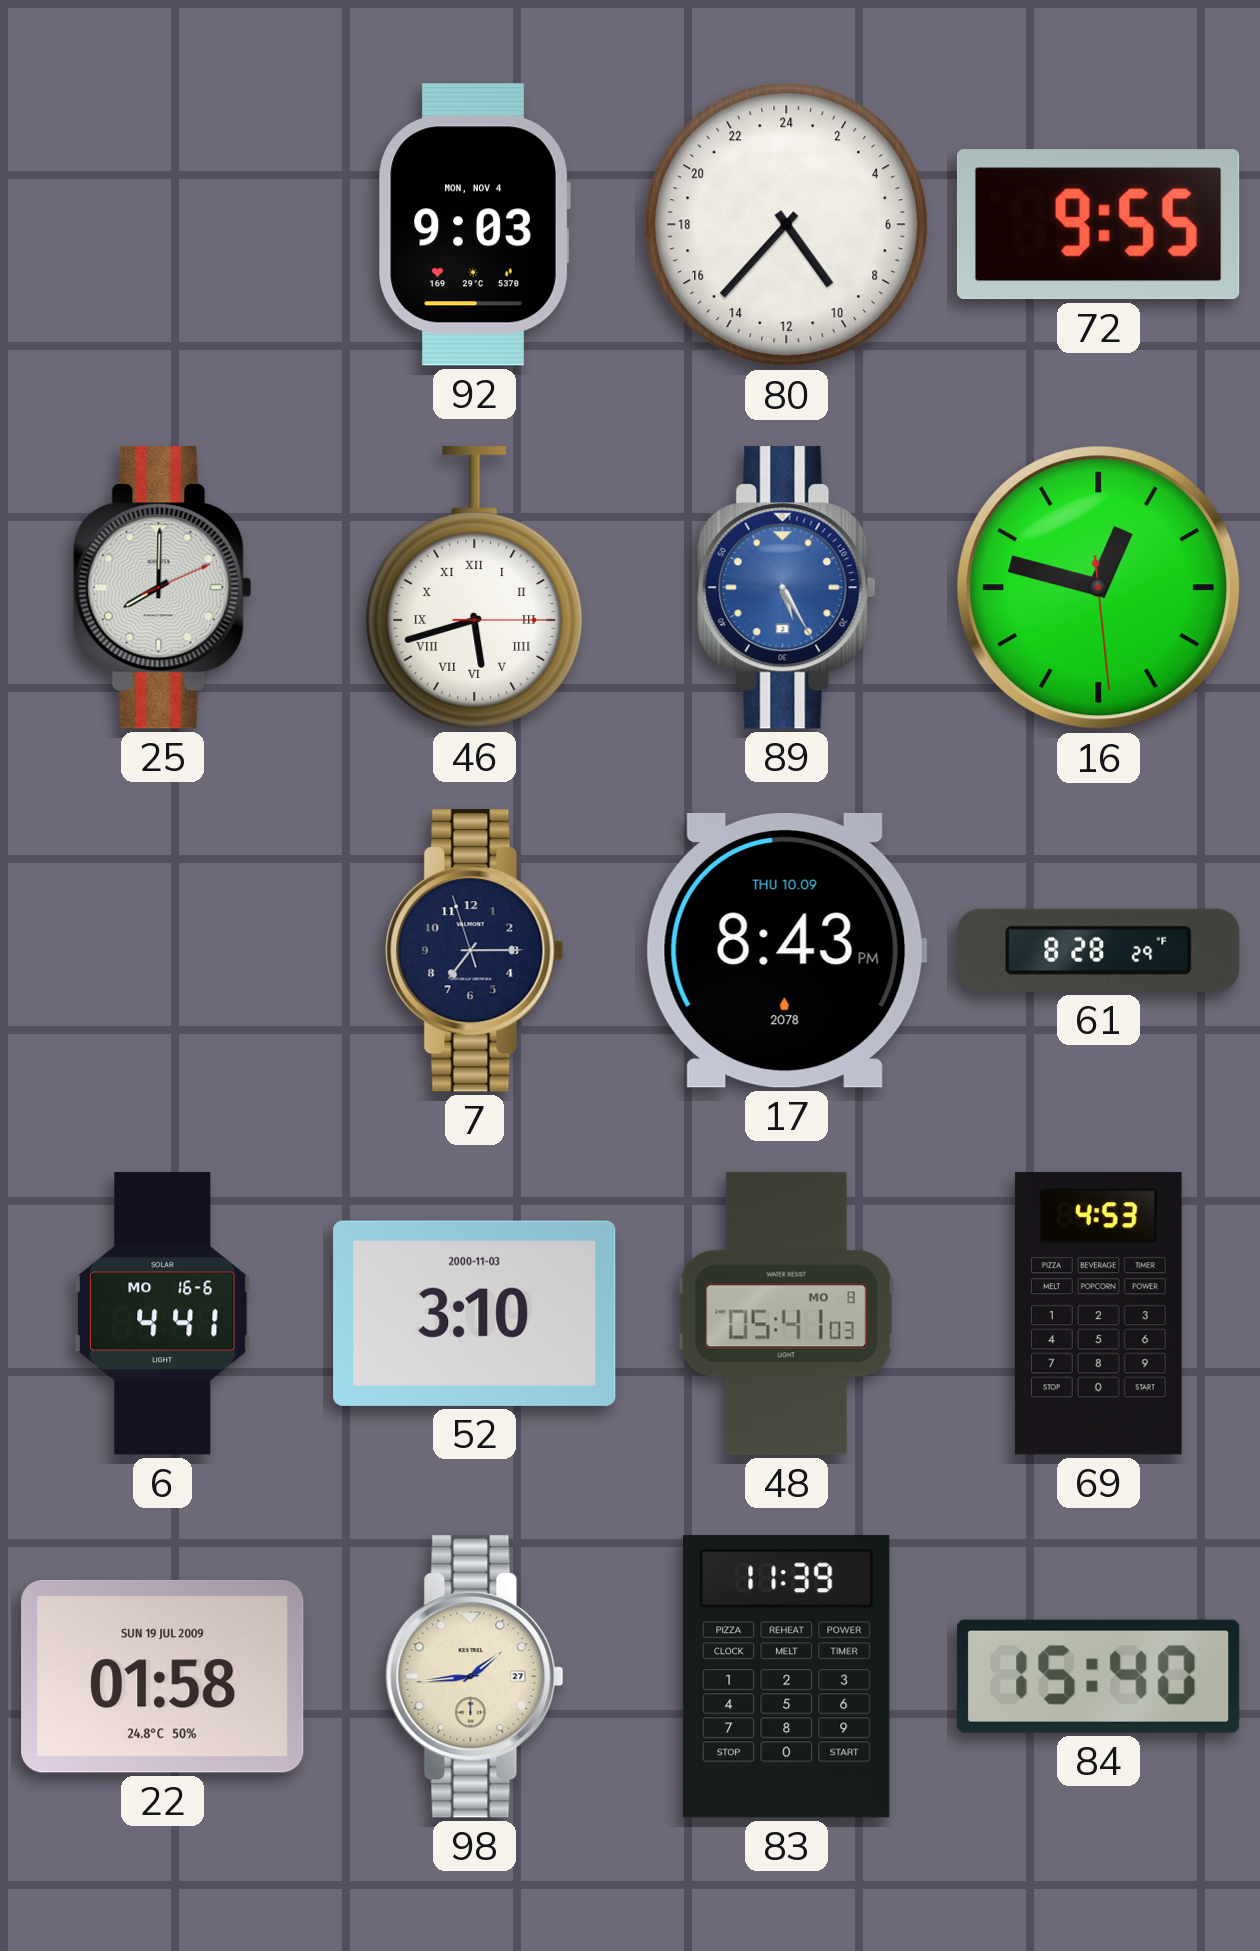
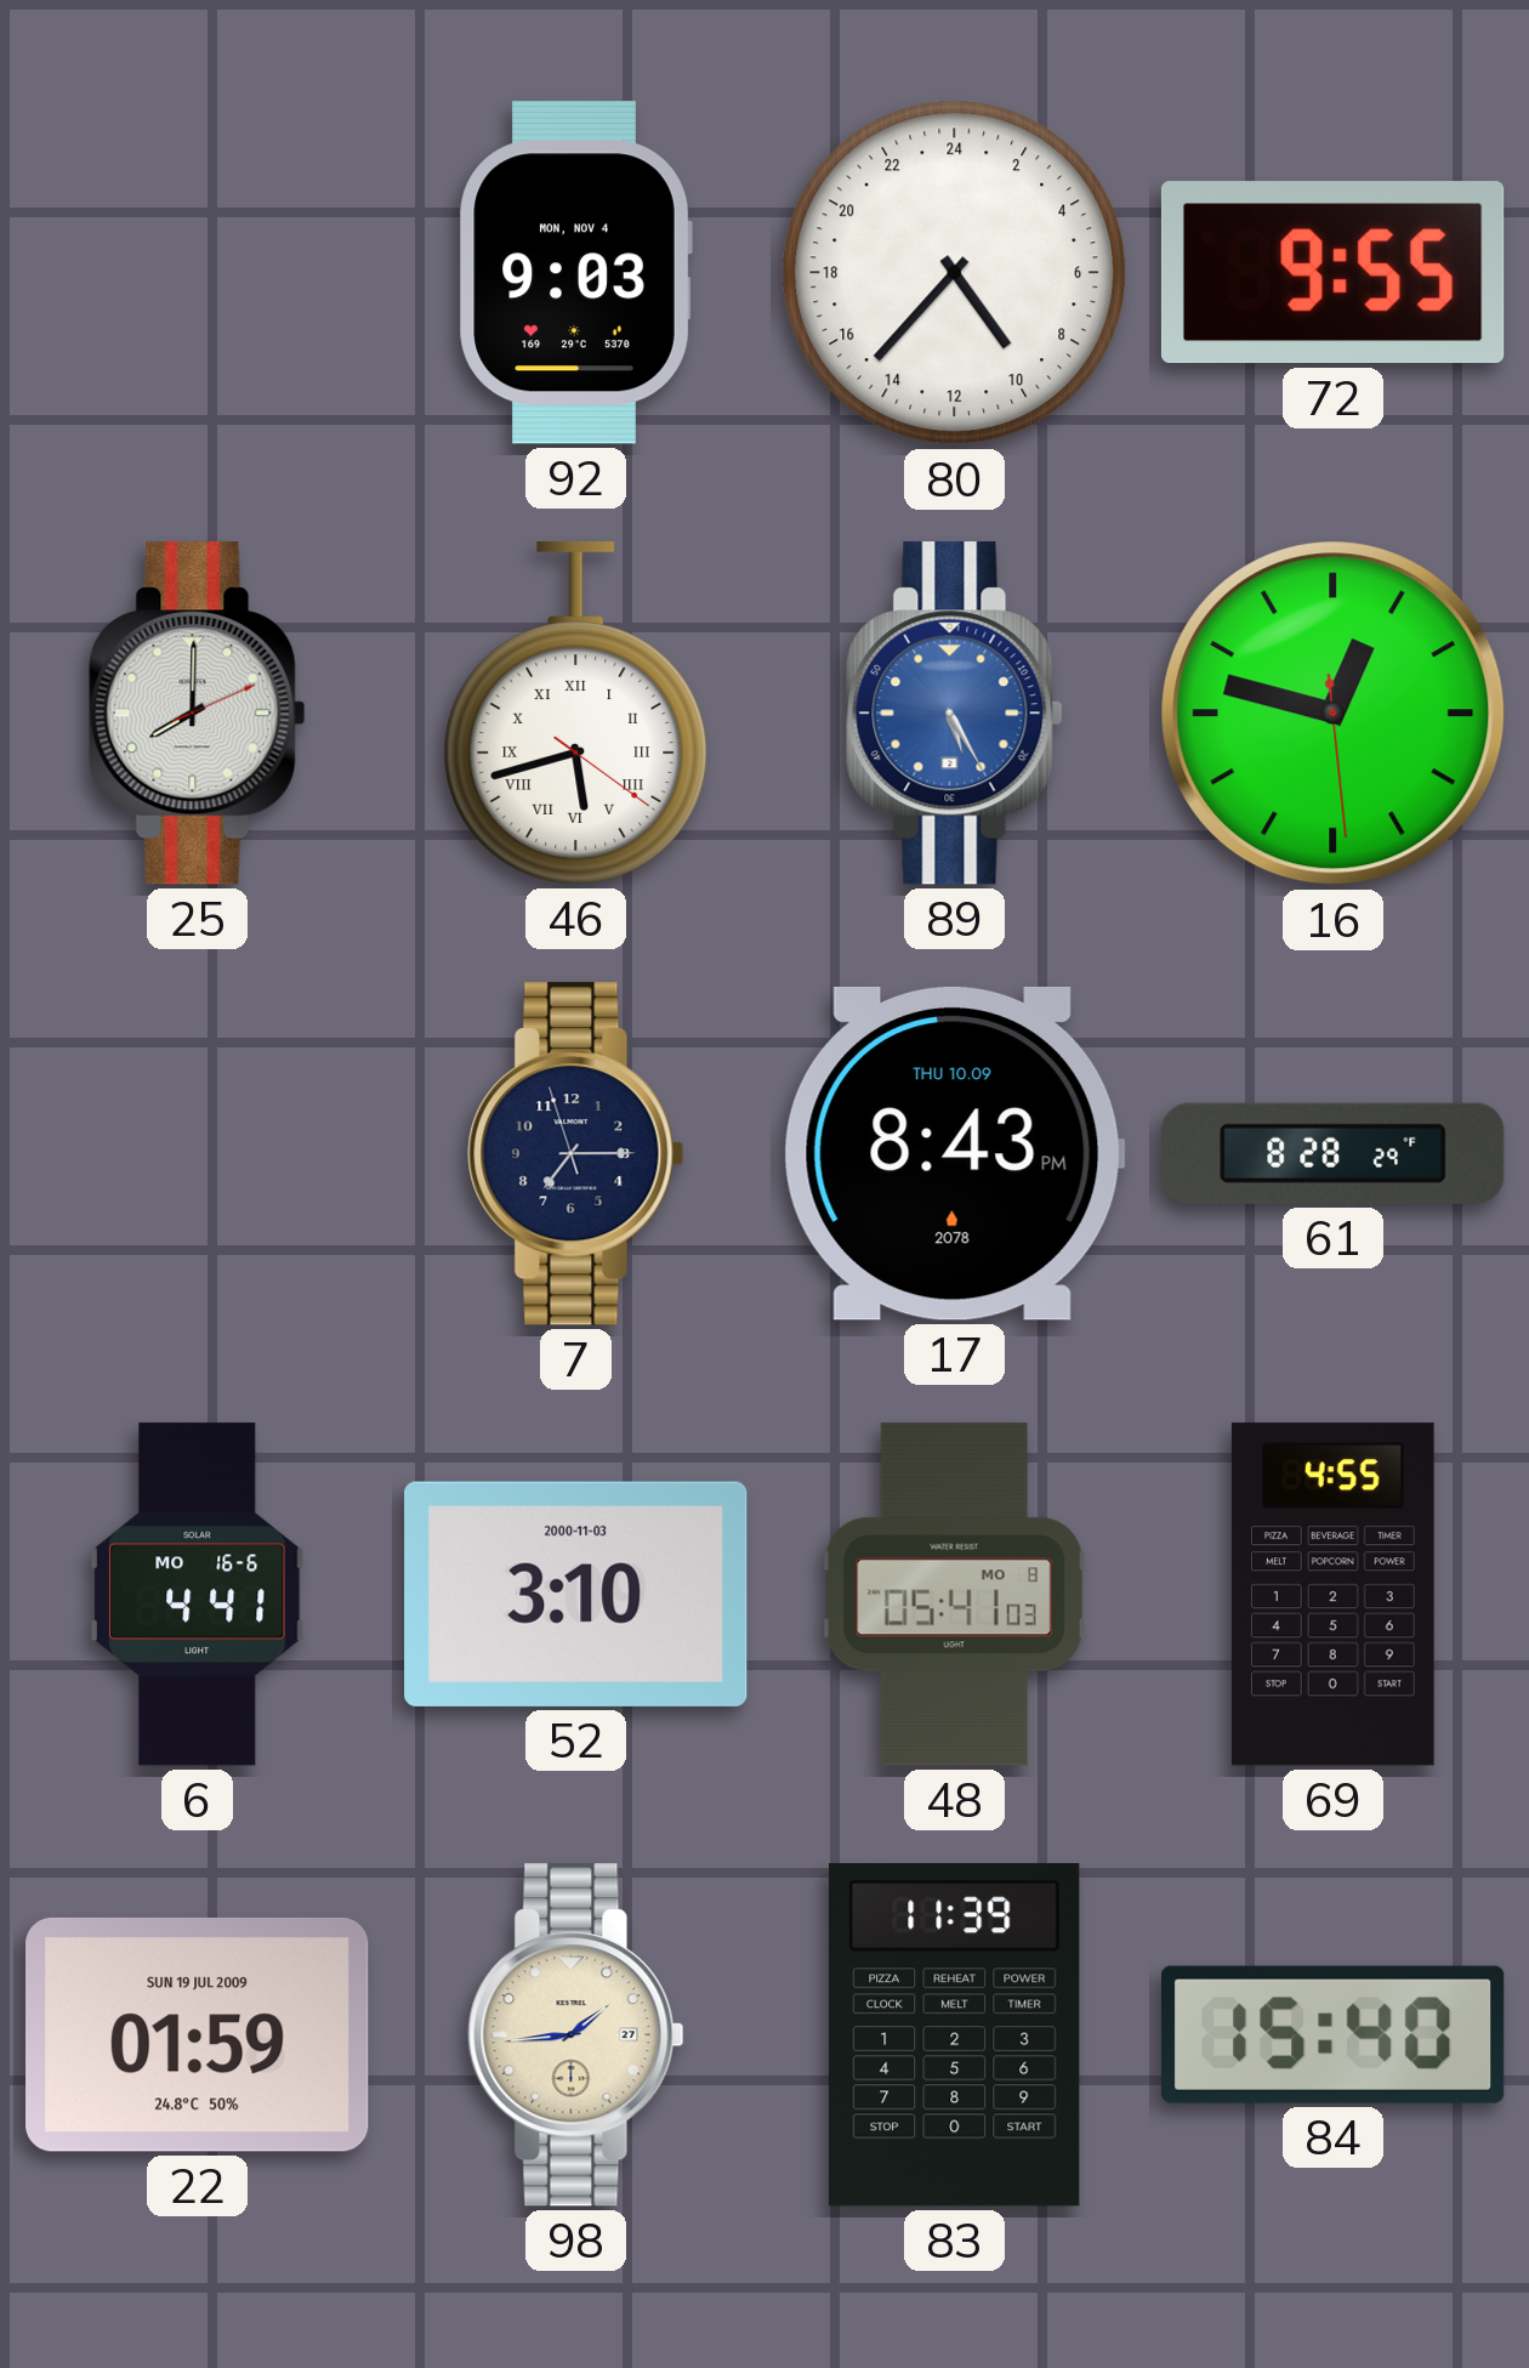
46: 5:42:15 -> 5:42:21 (576, 714)
69: 4:53 -> 4:55 (1332, 1595)
22: 01:58 -> 01:59 (198, 2034)
